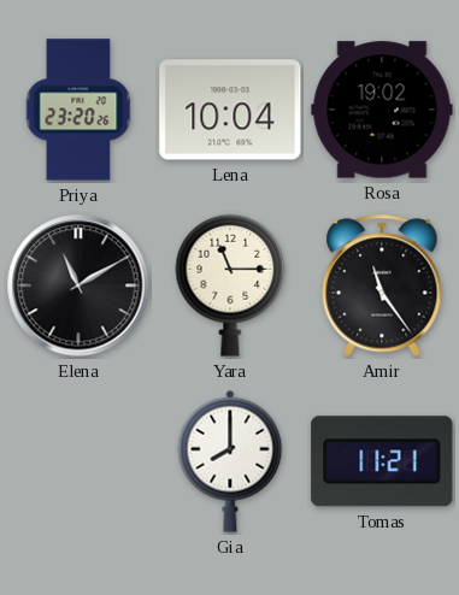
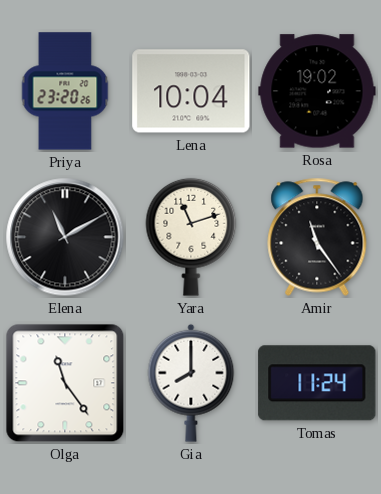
Yara: 11:15 -> 11:12 (191, 237)
Olga: none -> 11:24 (65, 383)
Tomas: 11:21 -> 11:24 (317, 383)
